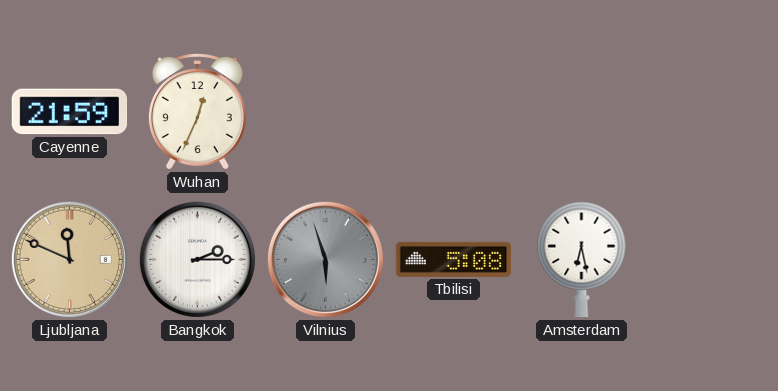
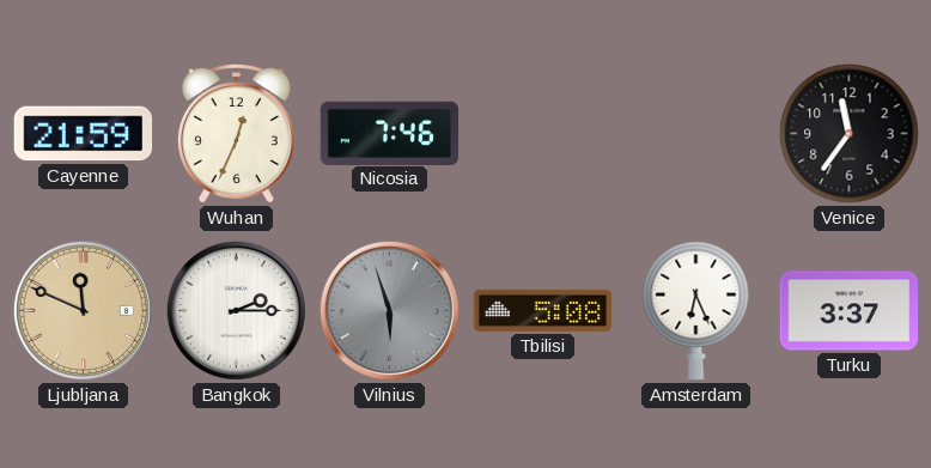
Nicosia: none -> 7:46 (390, 133)
Venice: none -> 11:36 (850, 134)
Amsterdam: 6:28 -> 6:26 (696, 311)
Turku: none -> 3:37 (850, 311)
